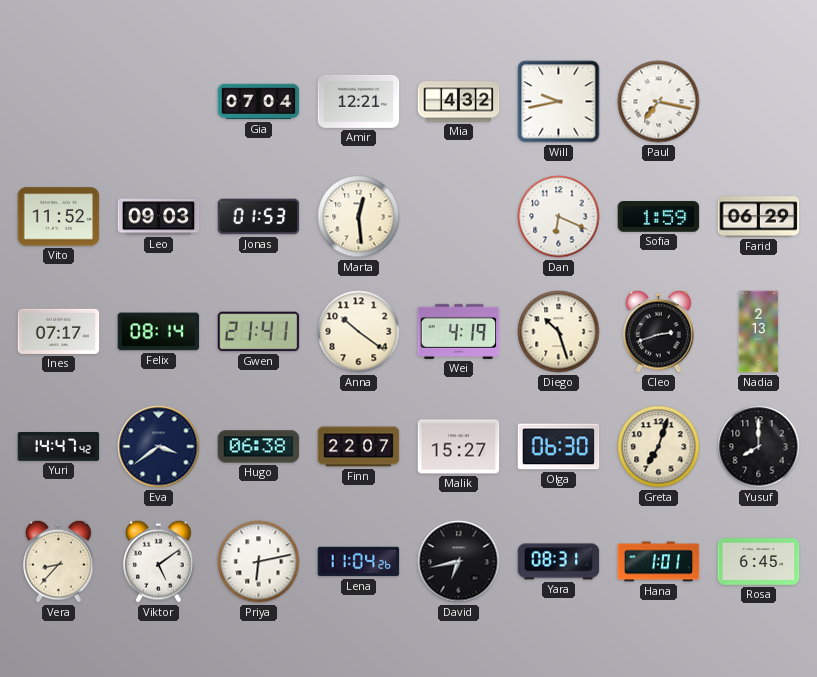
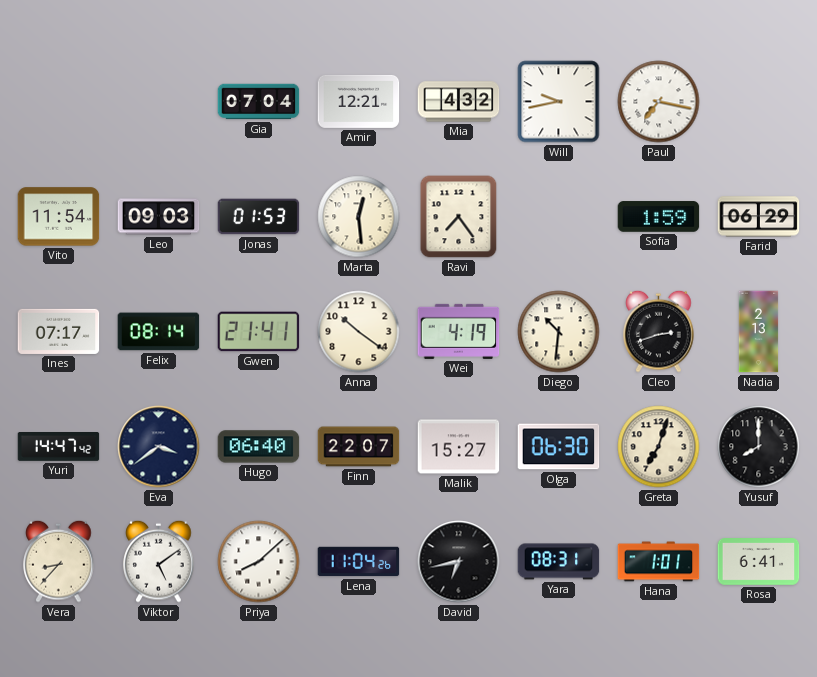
Vito: 11:52 -> 11:54 (59, 217)
Ravi: none -> 7:24 (459, 217)
Dan: 6:19 -> none (559, 217)
Diego: 10:27 -> 10:31 (559, 332)
Hugo: 06:38 -> 06:40 (259, 447)
Priya: 6:13 -> 8:08 (259, 562)
Rosa: 6:45 -> 6:41 (759, 562)
